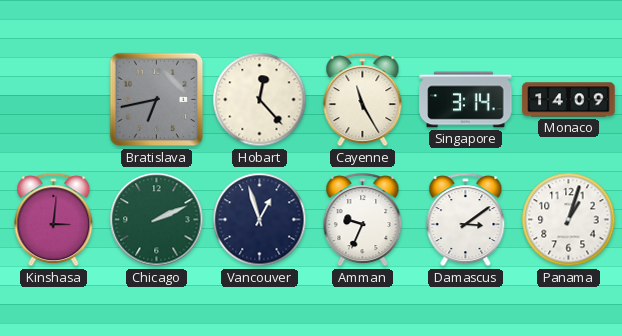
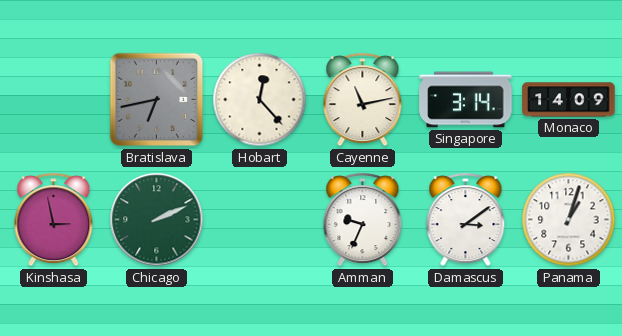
Cayenne: 11:25 -> 11:13 (363, 100)
Kinshasa: 3:01 -> 2:58 (54, 220)
Vancouver: 12:57 -> none (260, 220)
